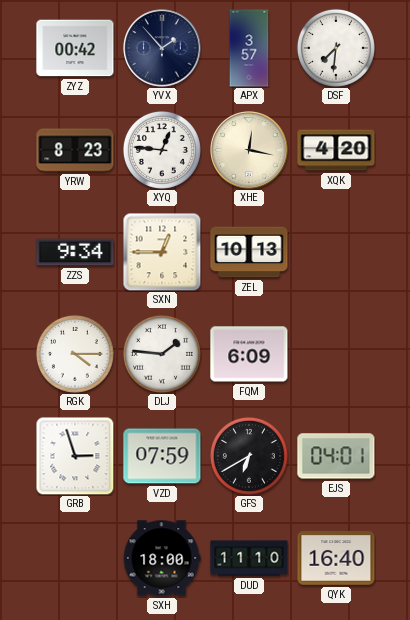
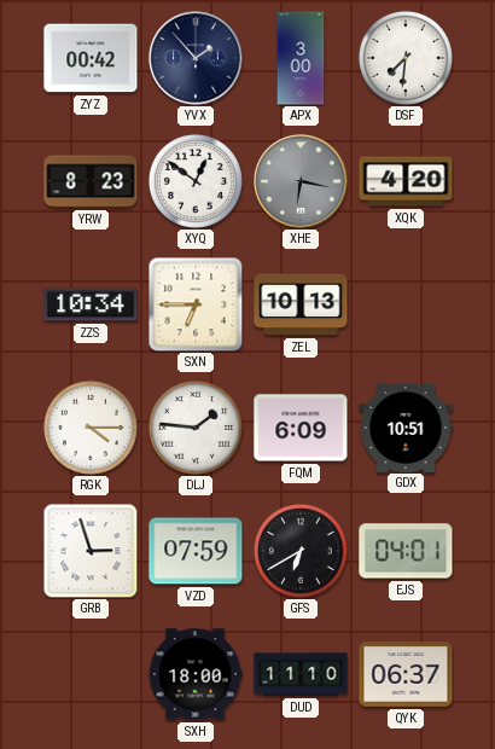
APX: 3:57 -> 3:00 (301, 58)
XYQ: 12:46 -> 12:51 (196, 181)
XHE: 12:17 -> 6:17 (301, 181)
XHE dial: cream -> grey (301, 181)
ZZS: 9:34 -> 10:34 (91, 304)
SXN: 12:45 -> 6:45 (196, 304)
GDX: none -> 10:51 (406, 426)
QYK: 16:40 -> 06:37 (406, 674)
